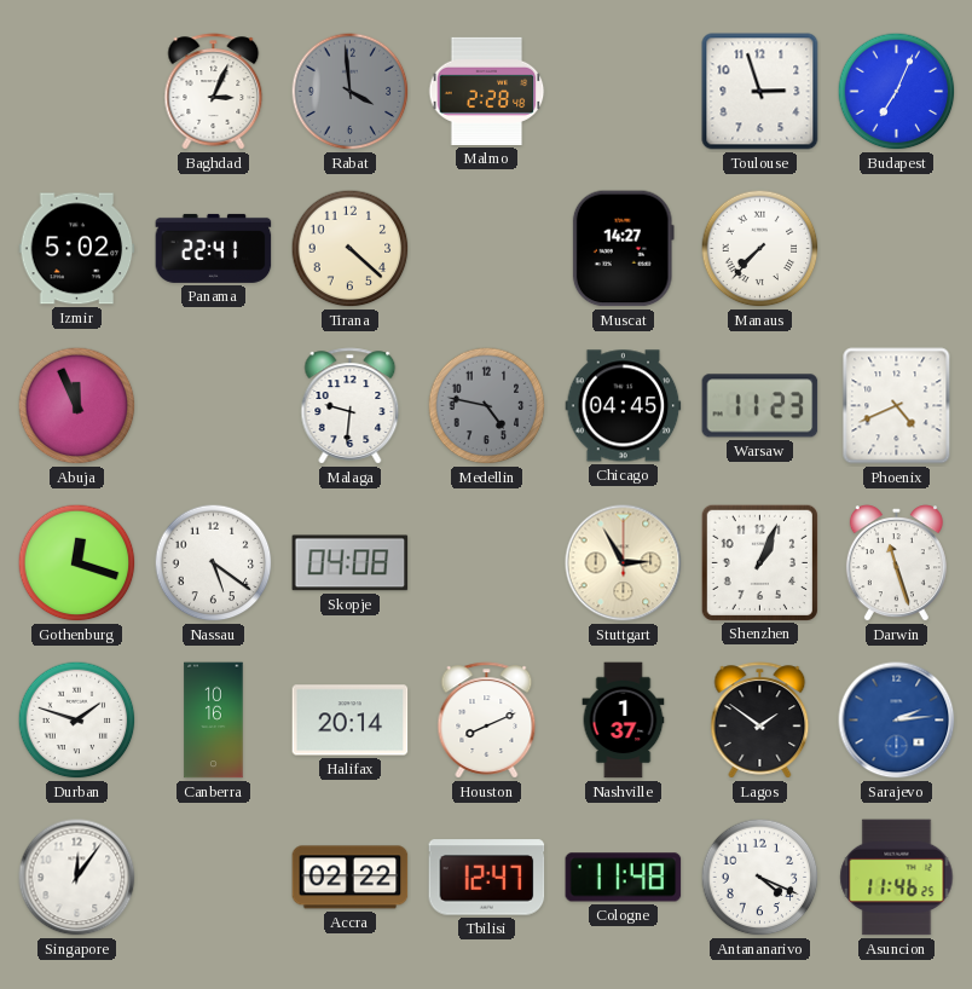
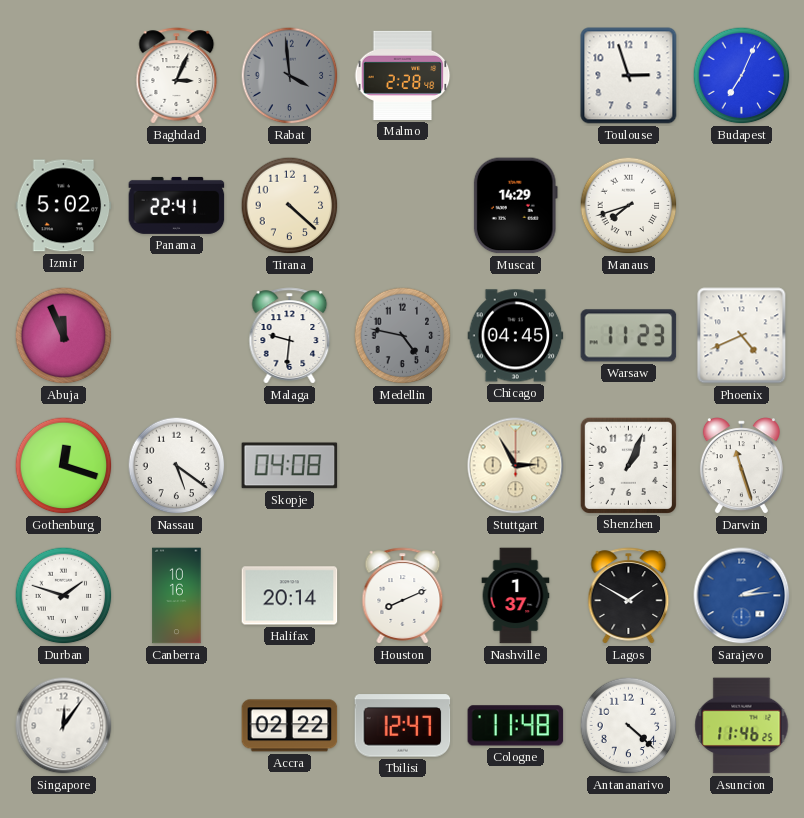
Muscat: 14:27 -> 14:29 (515, 206)
Manaus: 7:37 -> 7:42 (629, 206)
Lagos: 1:51 -> 1:50 (629, 596)
Antananarivo: 4:19 -> 4:22 (629, 726)
